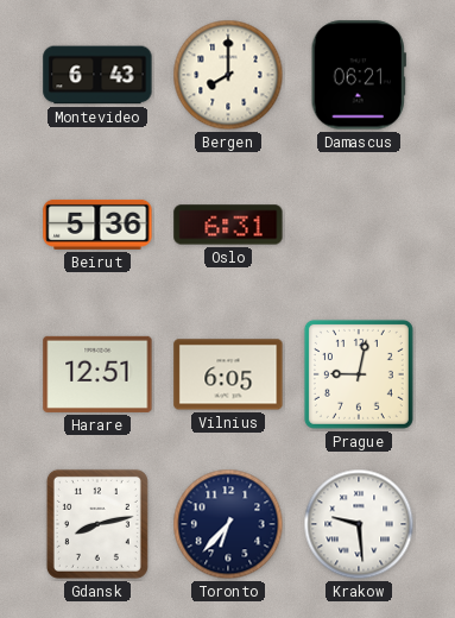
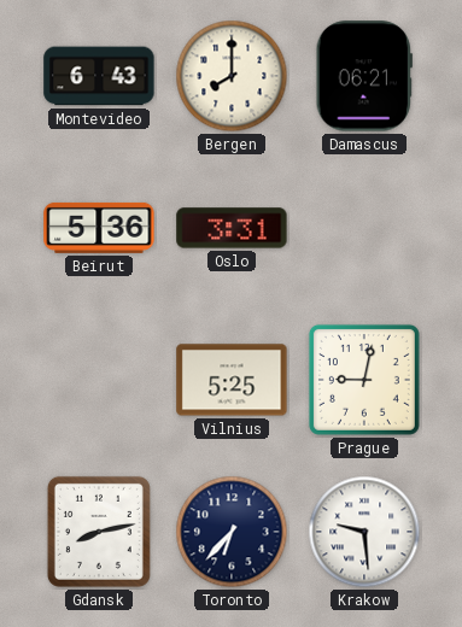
Oslo: 6:31 -> 3:31 (232, 228)
Harare: 12:51 -> none (97, 374)
Vilnius: 6:05 -> 5:25 (232, 380)
